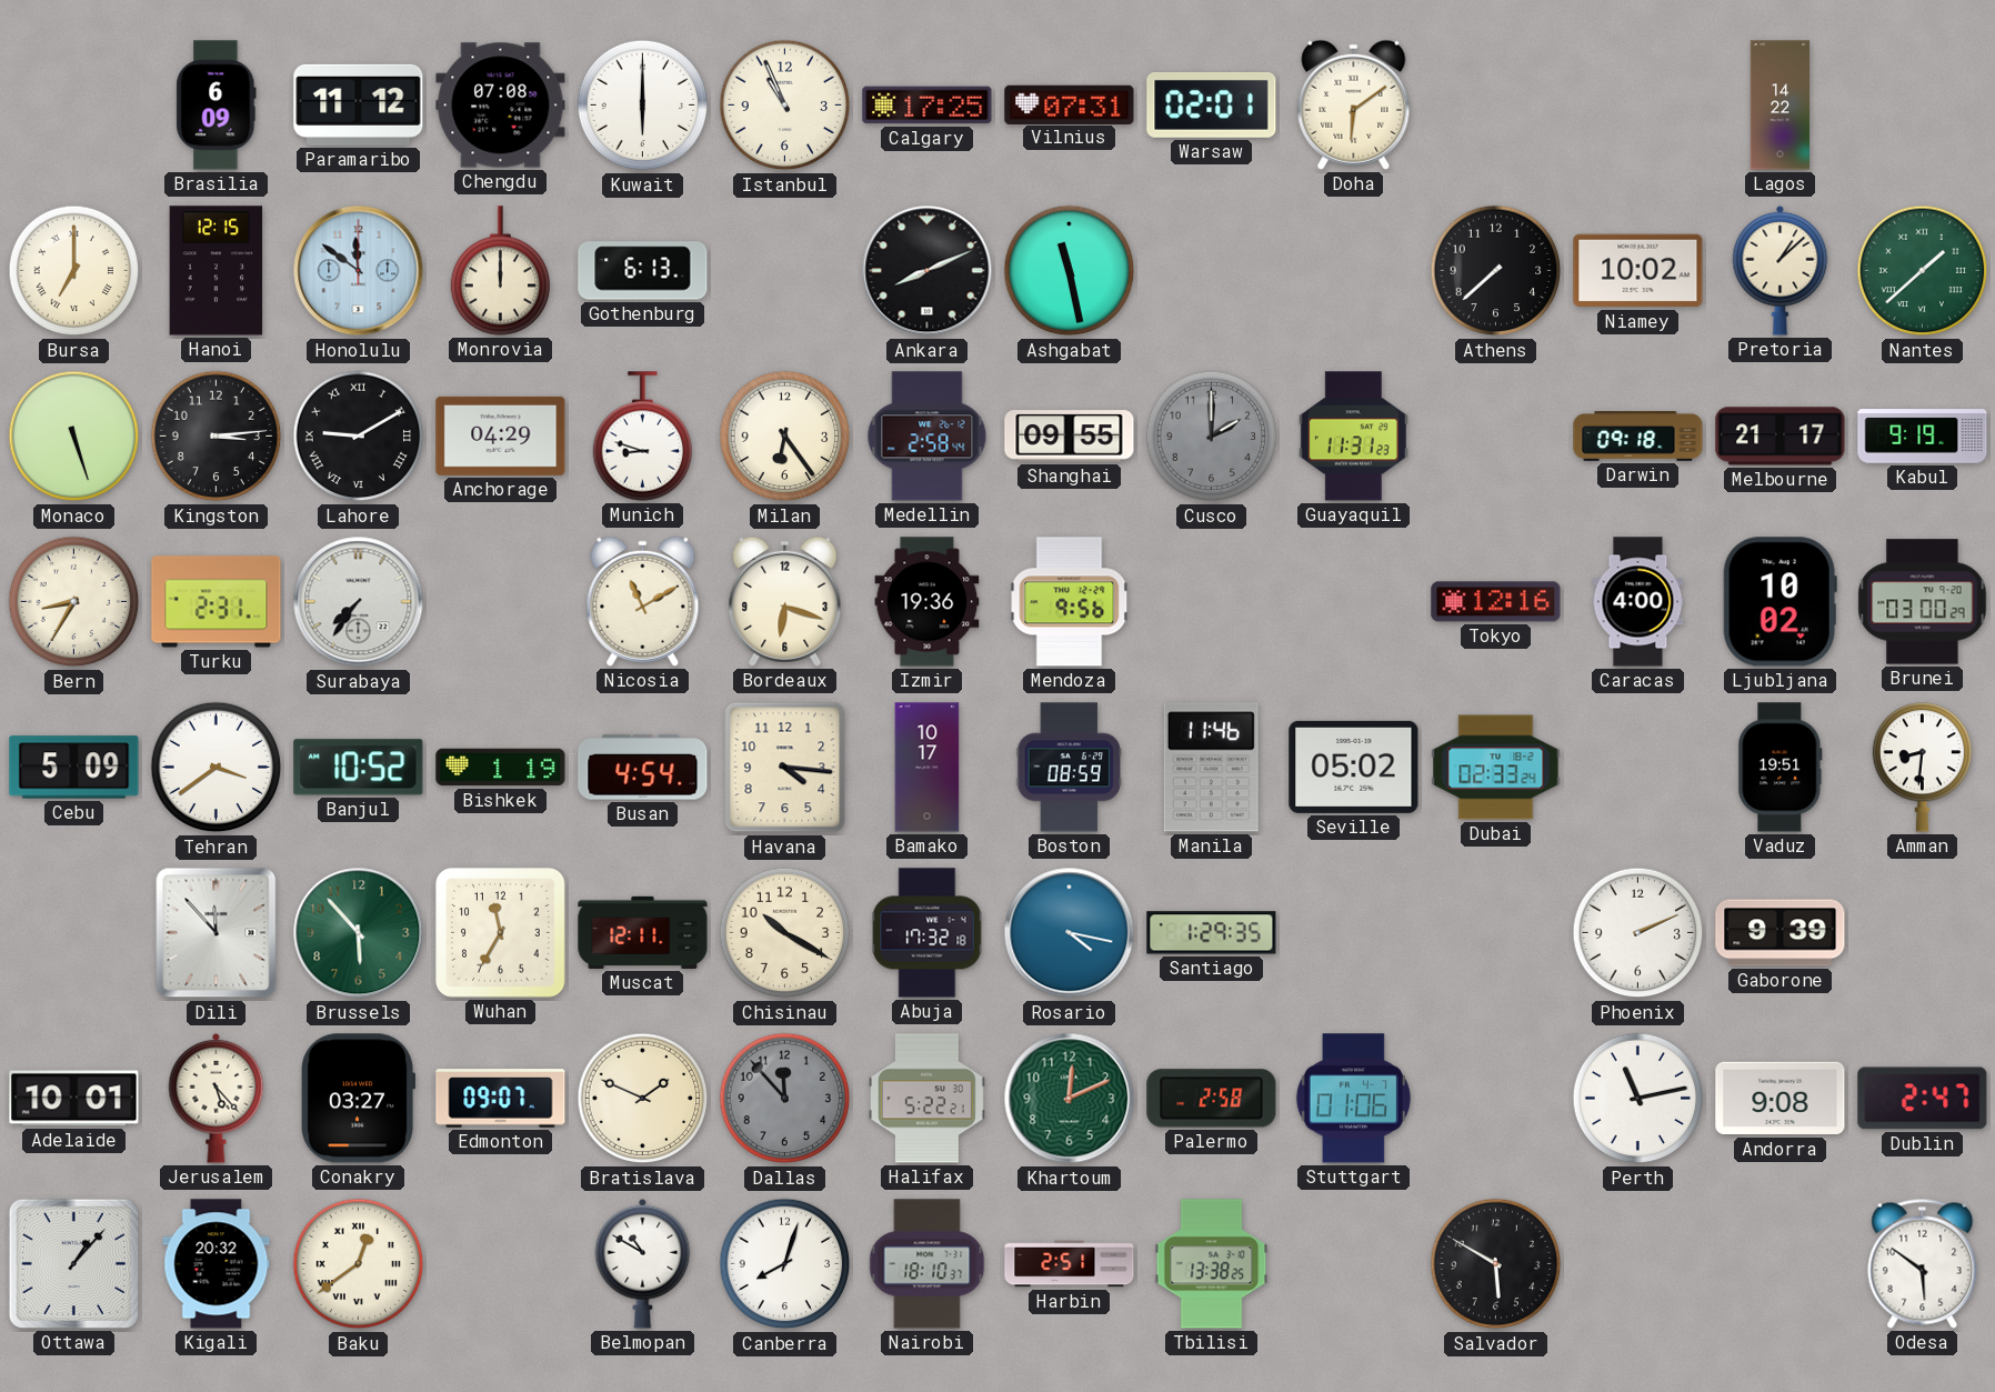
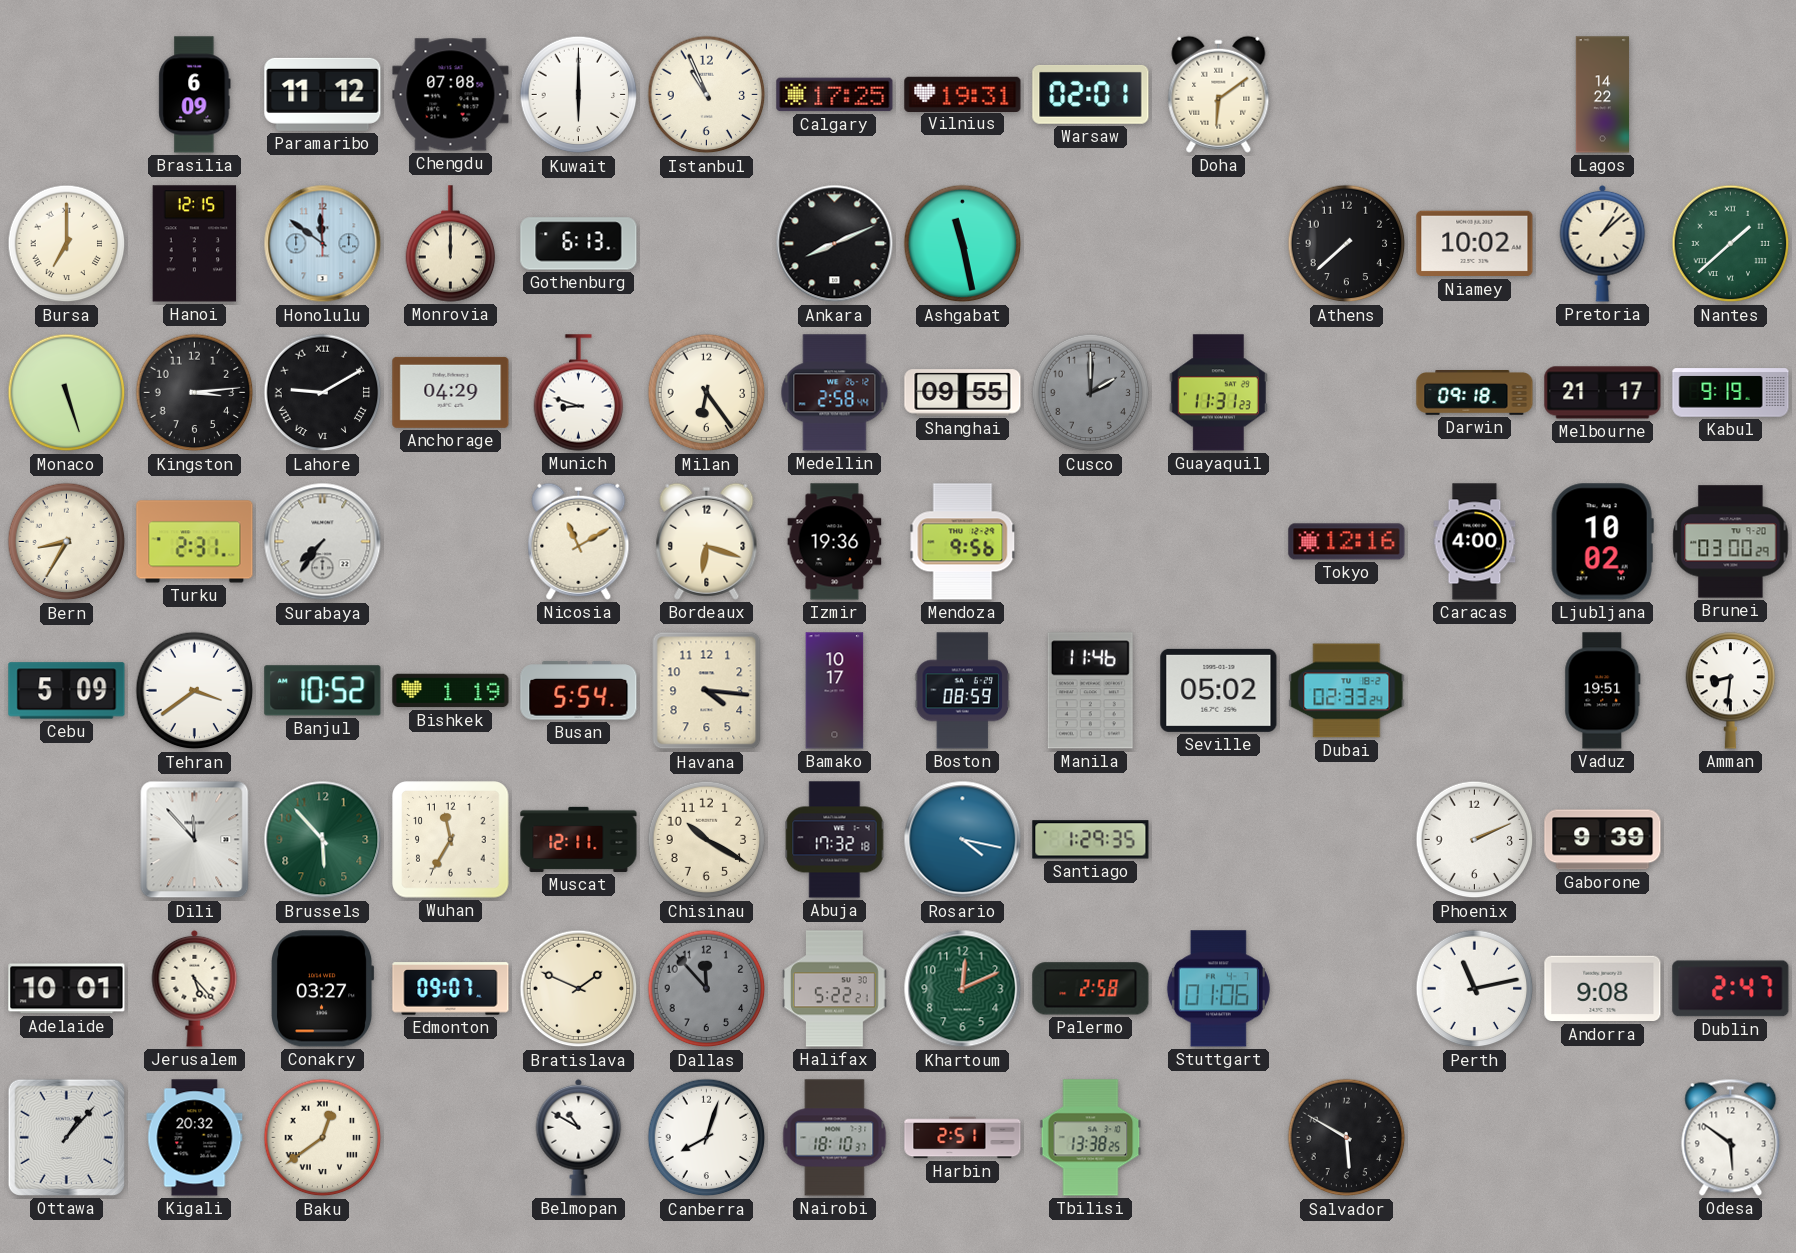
Vilnius: 07:31 -> 19:31 (963, 94)
Busan: 4:54 -> 5:54 (579, 691)
